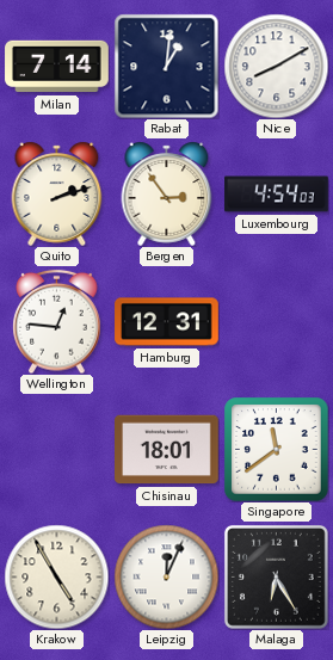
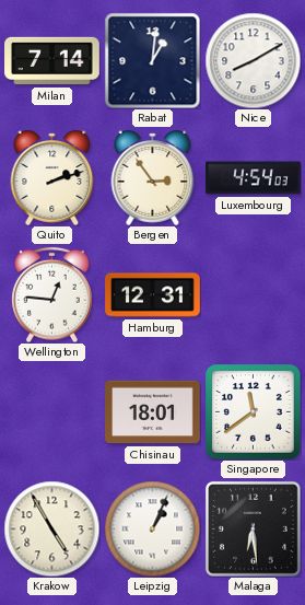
Leipzig: 12:04 -> 1:04 (152, 528)
Malaga: 6:25 -> 6:29 (253, 528)
